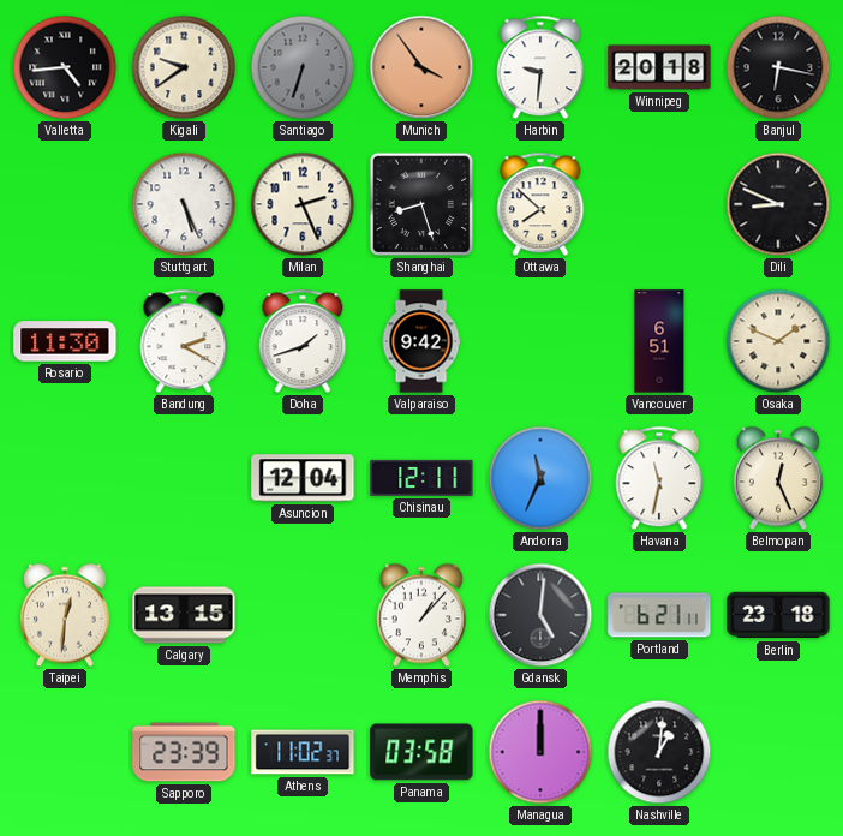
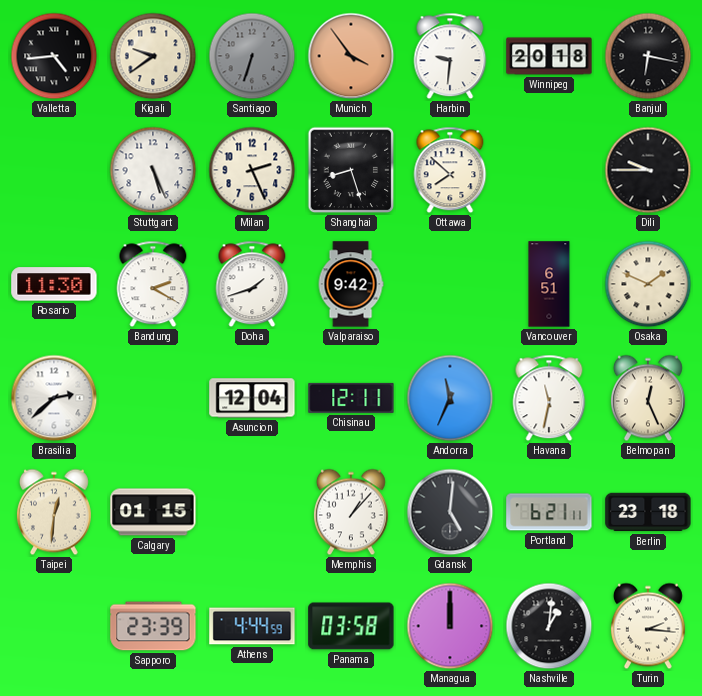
Dili: 8:49 -> 9:45 (648, 170)
Brasilia: none -> 2:38 (54, 398)
Calgary: 13:15 -> 01:15 (153, 512)
Athens: 11:02 -> 4:44 (252, 626)
Turin: none -> 2:16 (648, 626)
